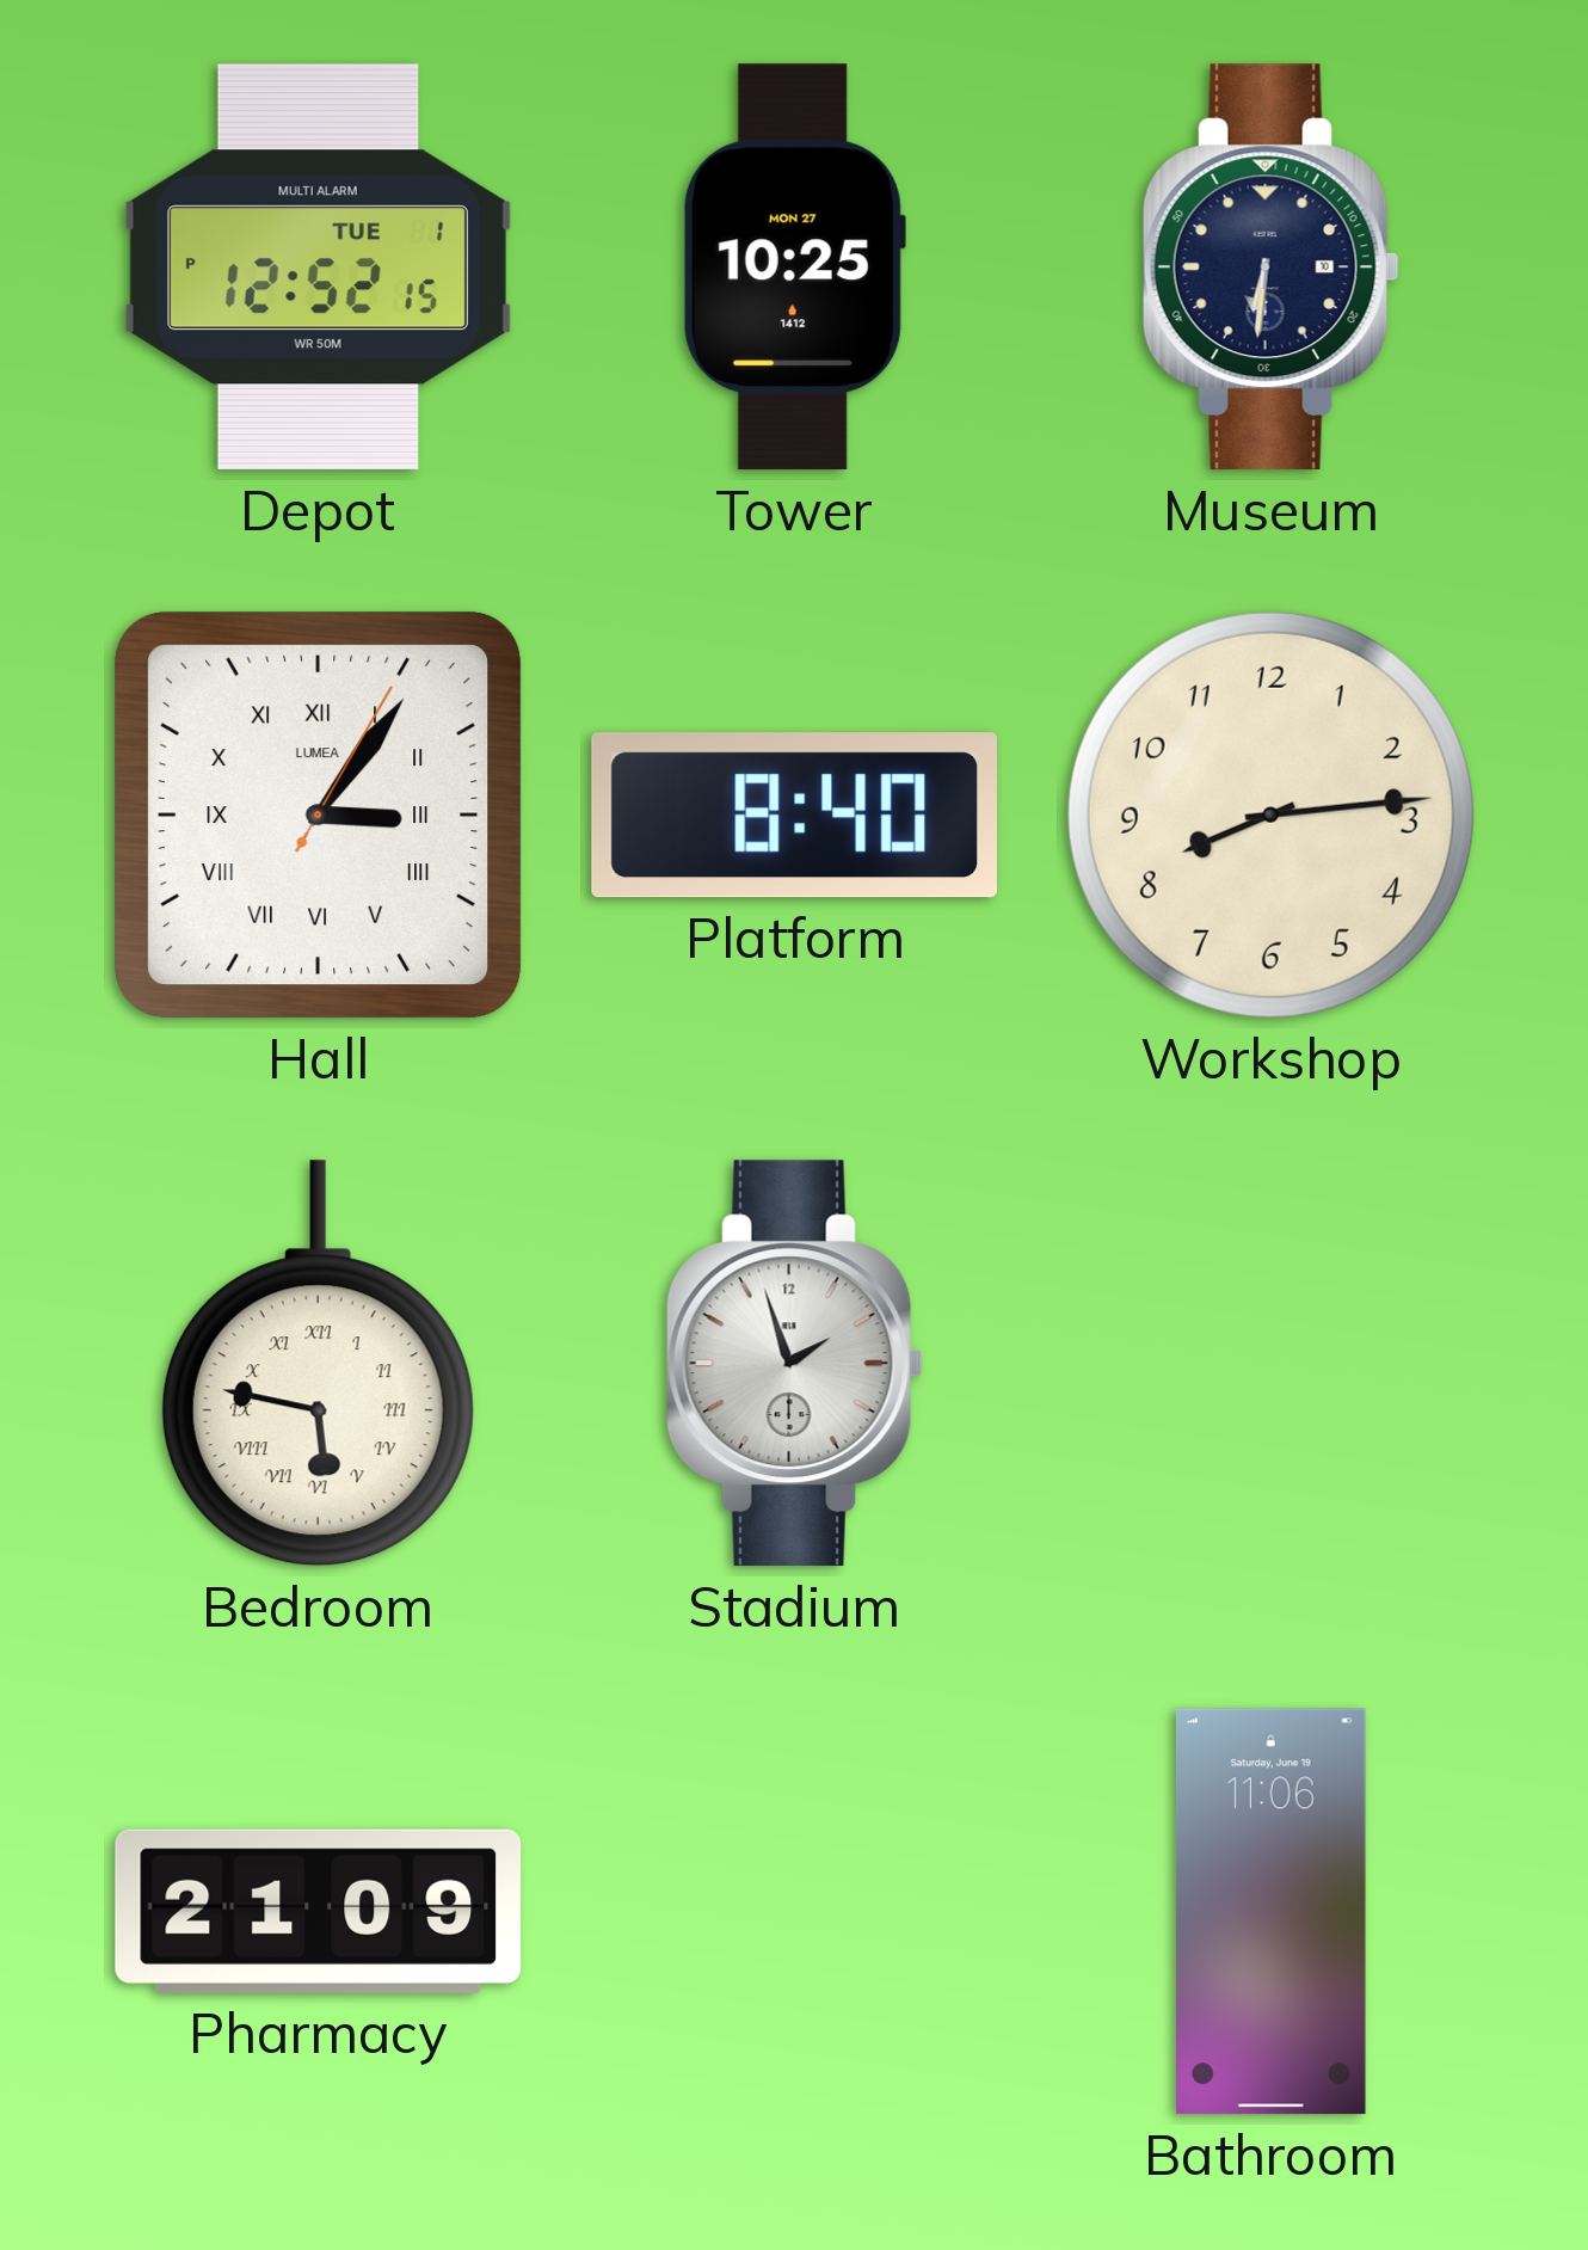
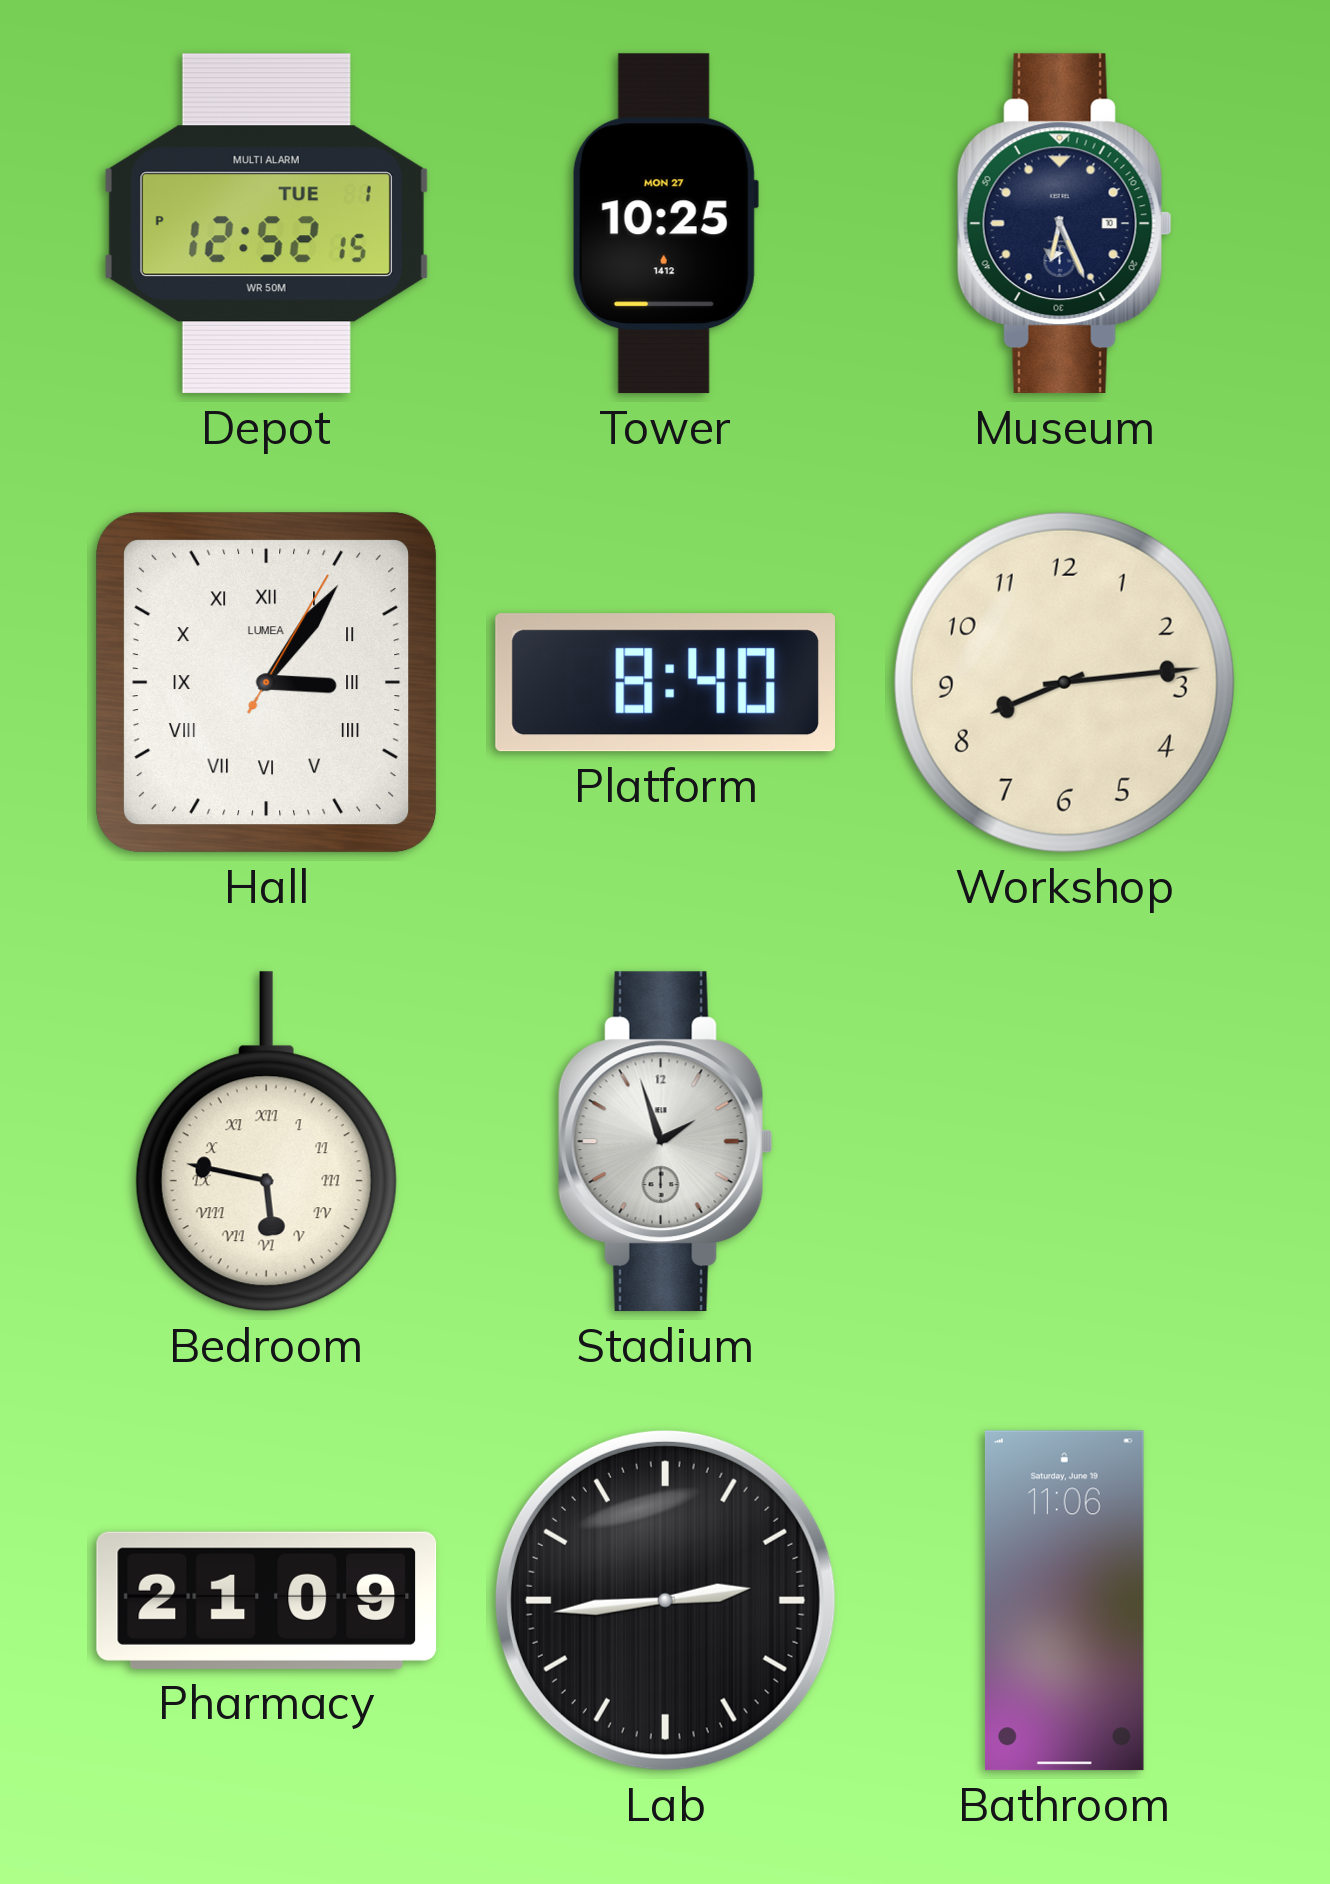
Museum: 6:31 -> 6:26 (1064, 224)
Lab: none -> 2:44 (665, 1600)
